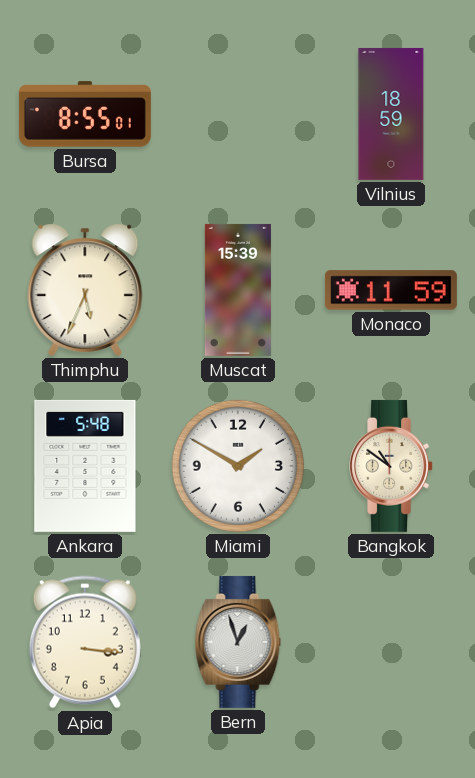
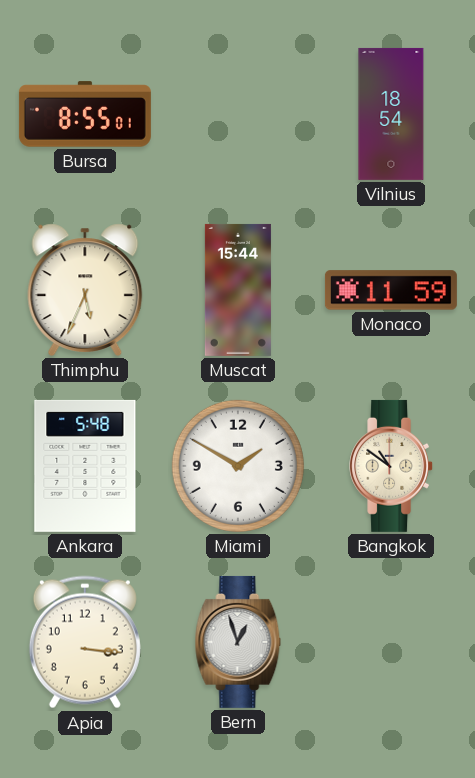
Vilnius: 18:59 -> 18:54 (391, 114)
Muscat: 15:39 -> 15:44 (238, 290)
